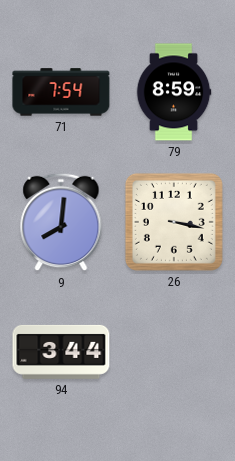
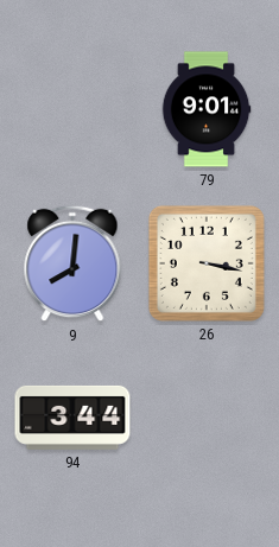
71: 7:54 -> none (61, 92)
79: 8:59 -> 9:01 (207, 109)
